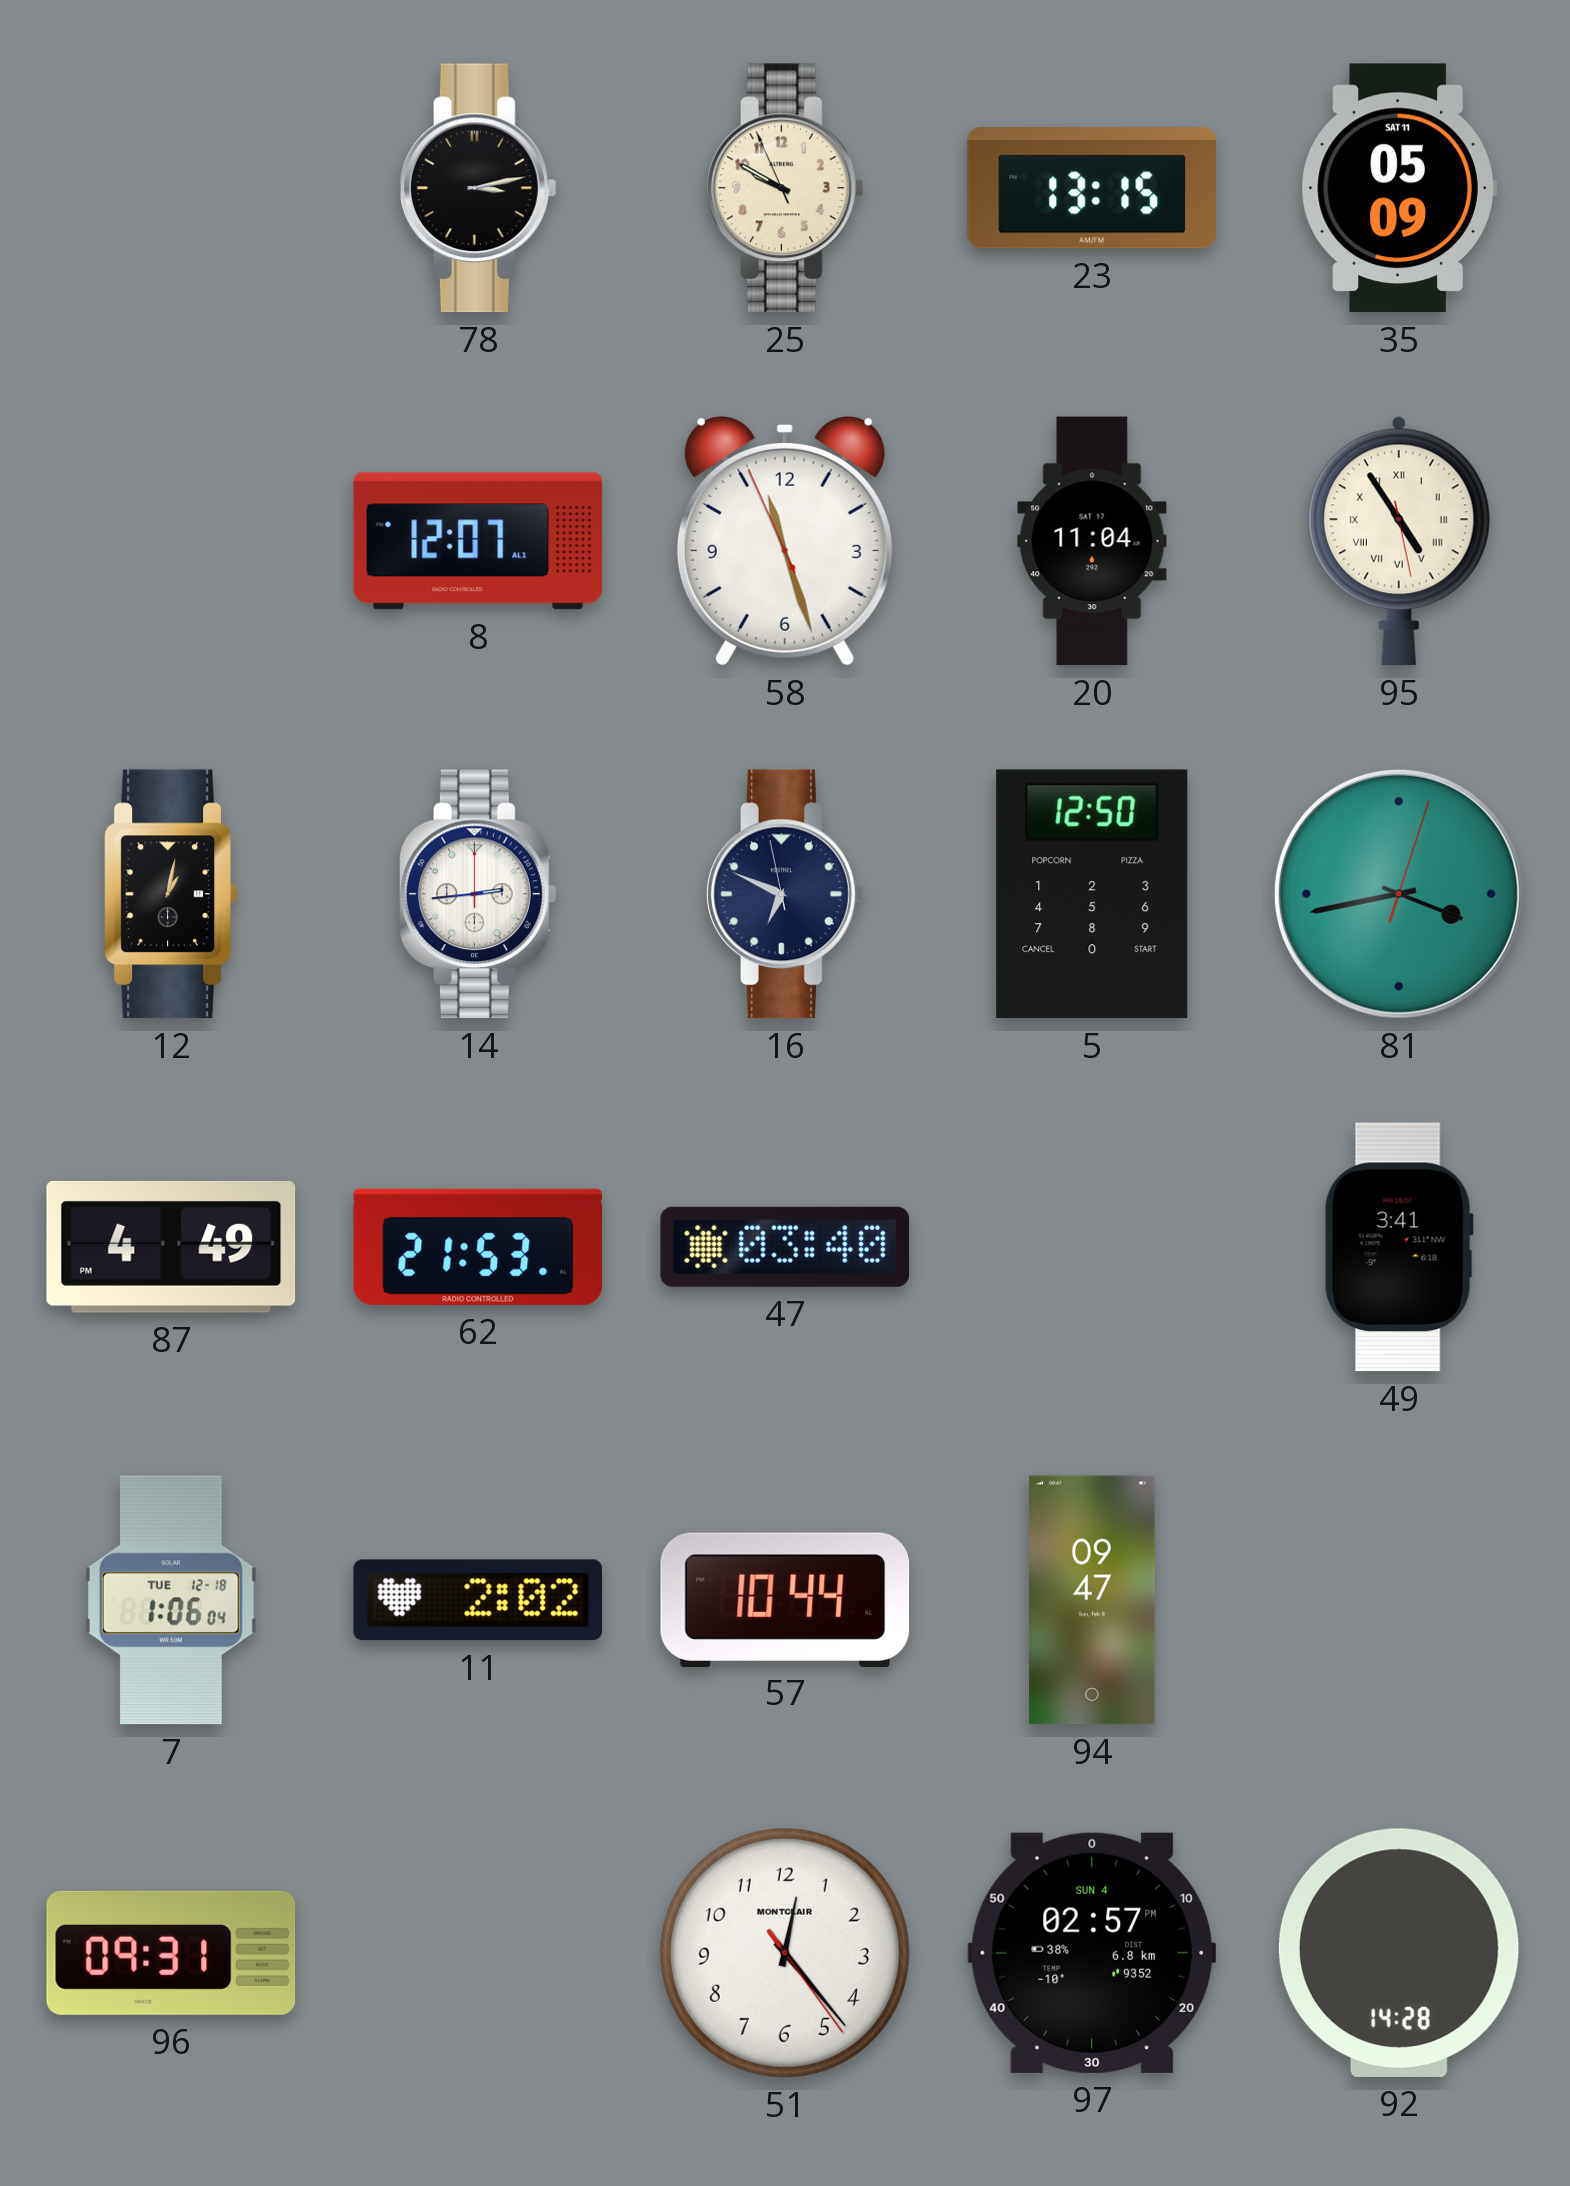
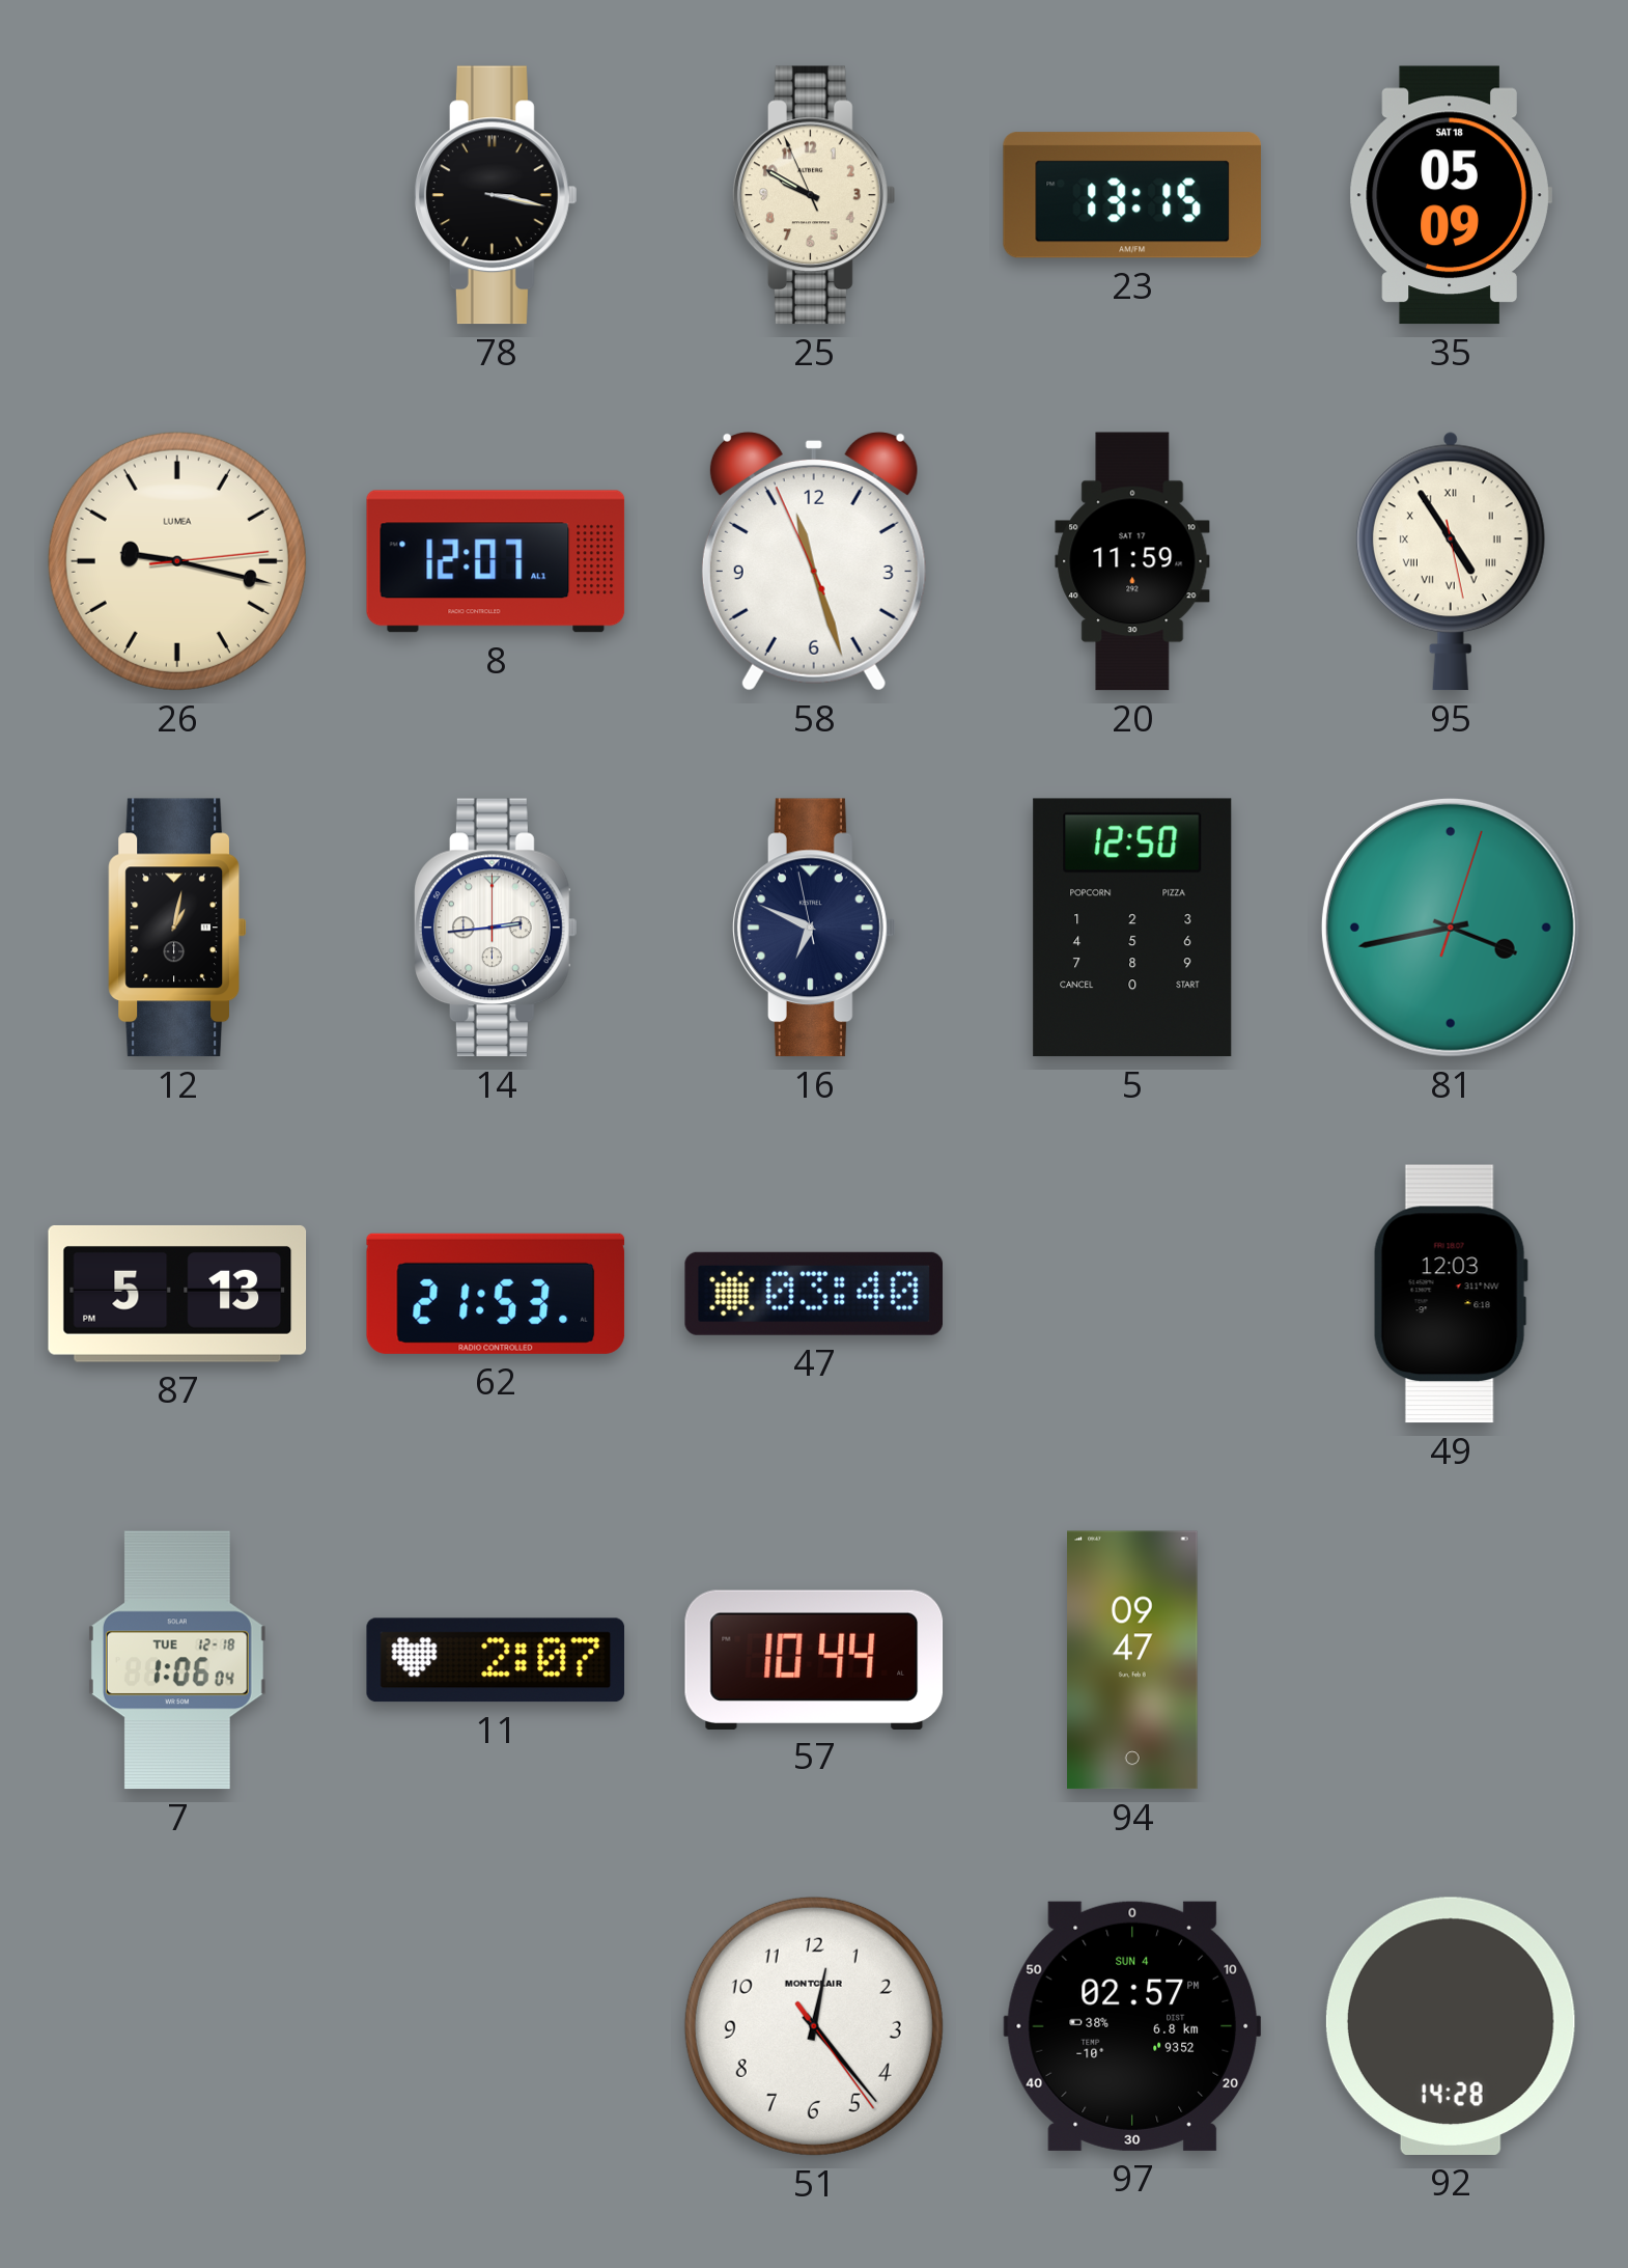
78: 3:13 -> 3:17 (496, 195)
35 date: SAT 11 -> SAT 18 (1451, 195)
26: none -> 9:17 (177, 561)
20: 11:04 -> 11:59 (1132, 561)
87: 4:49 -> 5:13 (177, 1294)
49: 3:41 -> 12:03 (1451, 1294)
11: 2:02 -> 2:07 (496, 1660)
96: 09:31 -> none (171, 1953)
